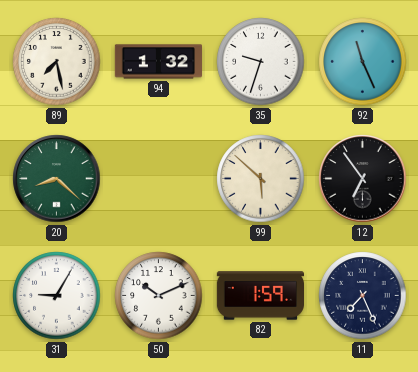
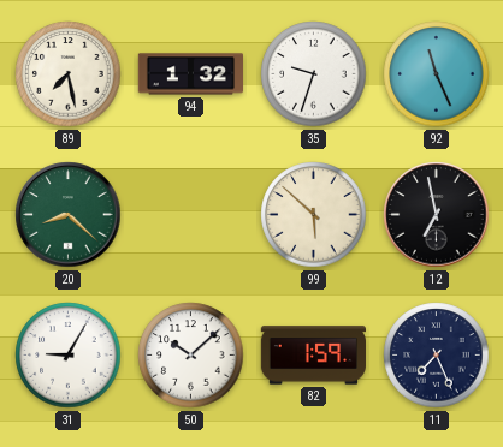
12: 6:54 -> 6:58 (437, 215)
50: 10:11 -> 10:08 (191, 356)
